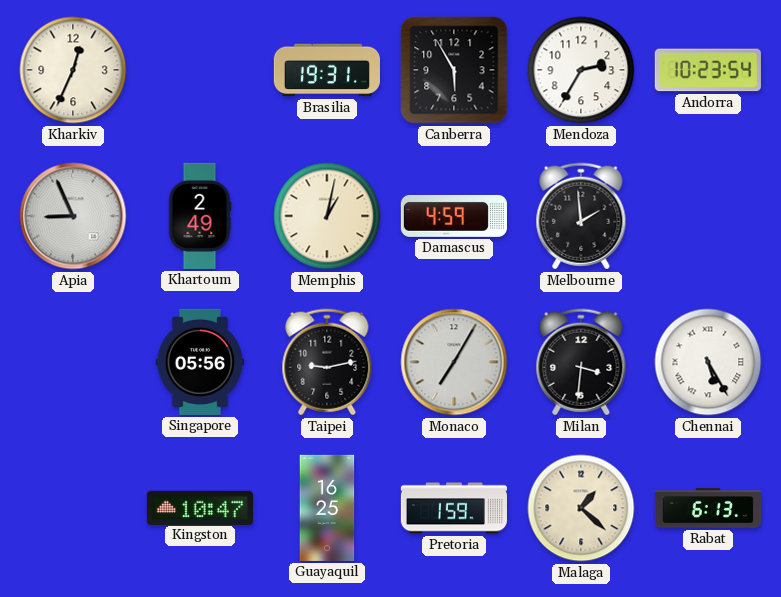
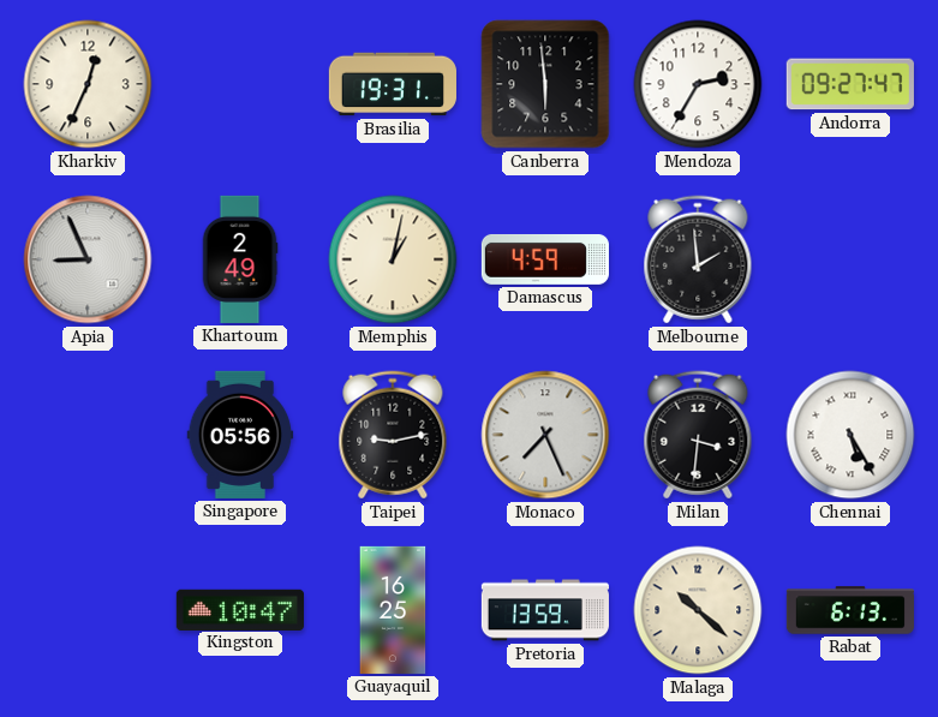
Canberra: 5:55 -> 5:59 (545, 84)
Andorra: 10:23 -> 09:27 (850, 84)
Monaco: 7:05 -> 7:26 (545, 435)
Pretoria: 1:59 -> 13:59 (545, 610)
Malaga: 1:22 -> 10:22 (698, 610)
